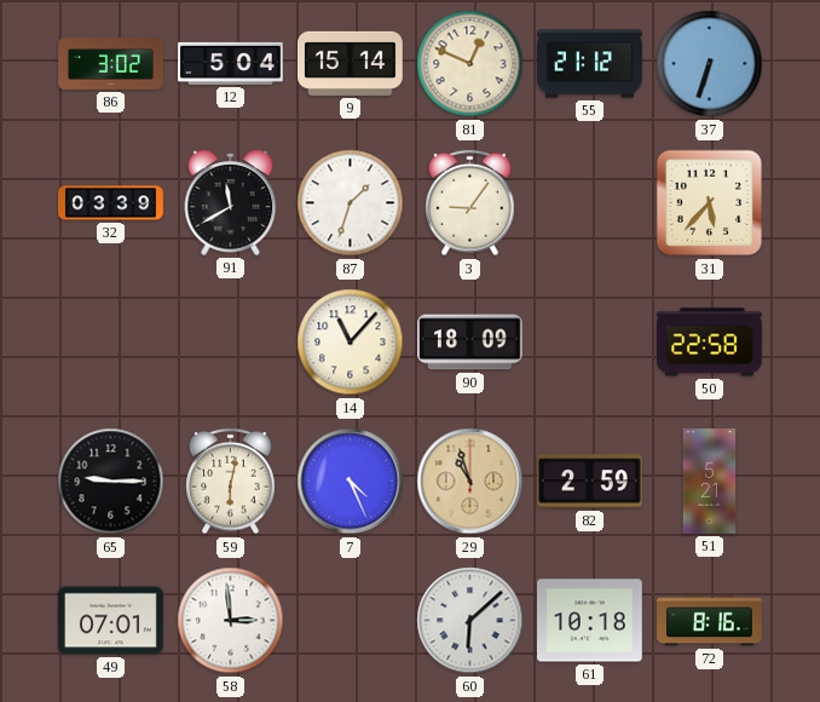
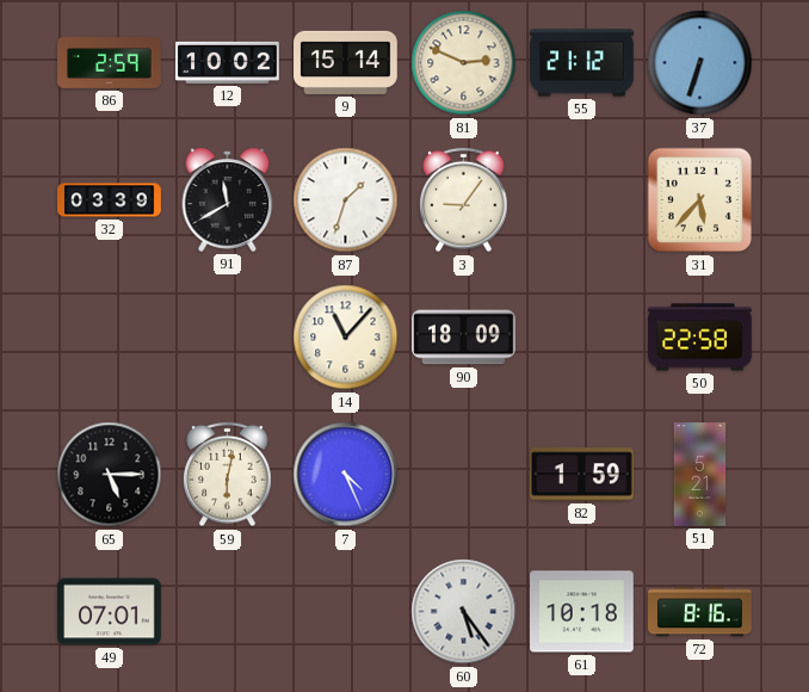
86: 3:02 -> 2:59 (110, 63)
12: 5:04 -> 10:02 (228, 62)
81: 12:49 -> 2:49 (464, 63)
65: 9:15 -> 5:15 (110, 475)
29: 10:57 -> none (470, 482)
82: 2:59 -> 1:59 (582, 475)
58: 2:59 -> none (231, 621)
60: 6:08 -> 5:24 (464, 612)
